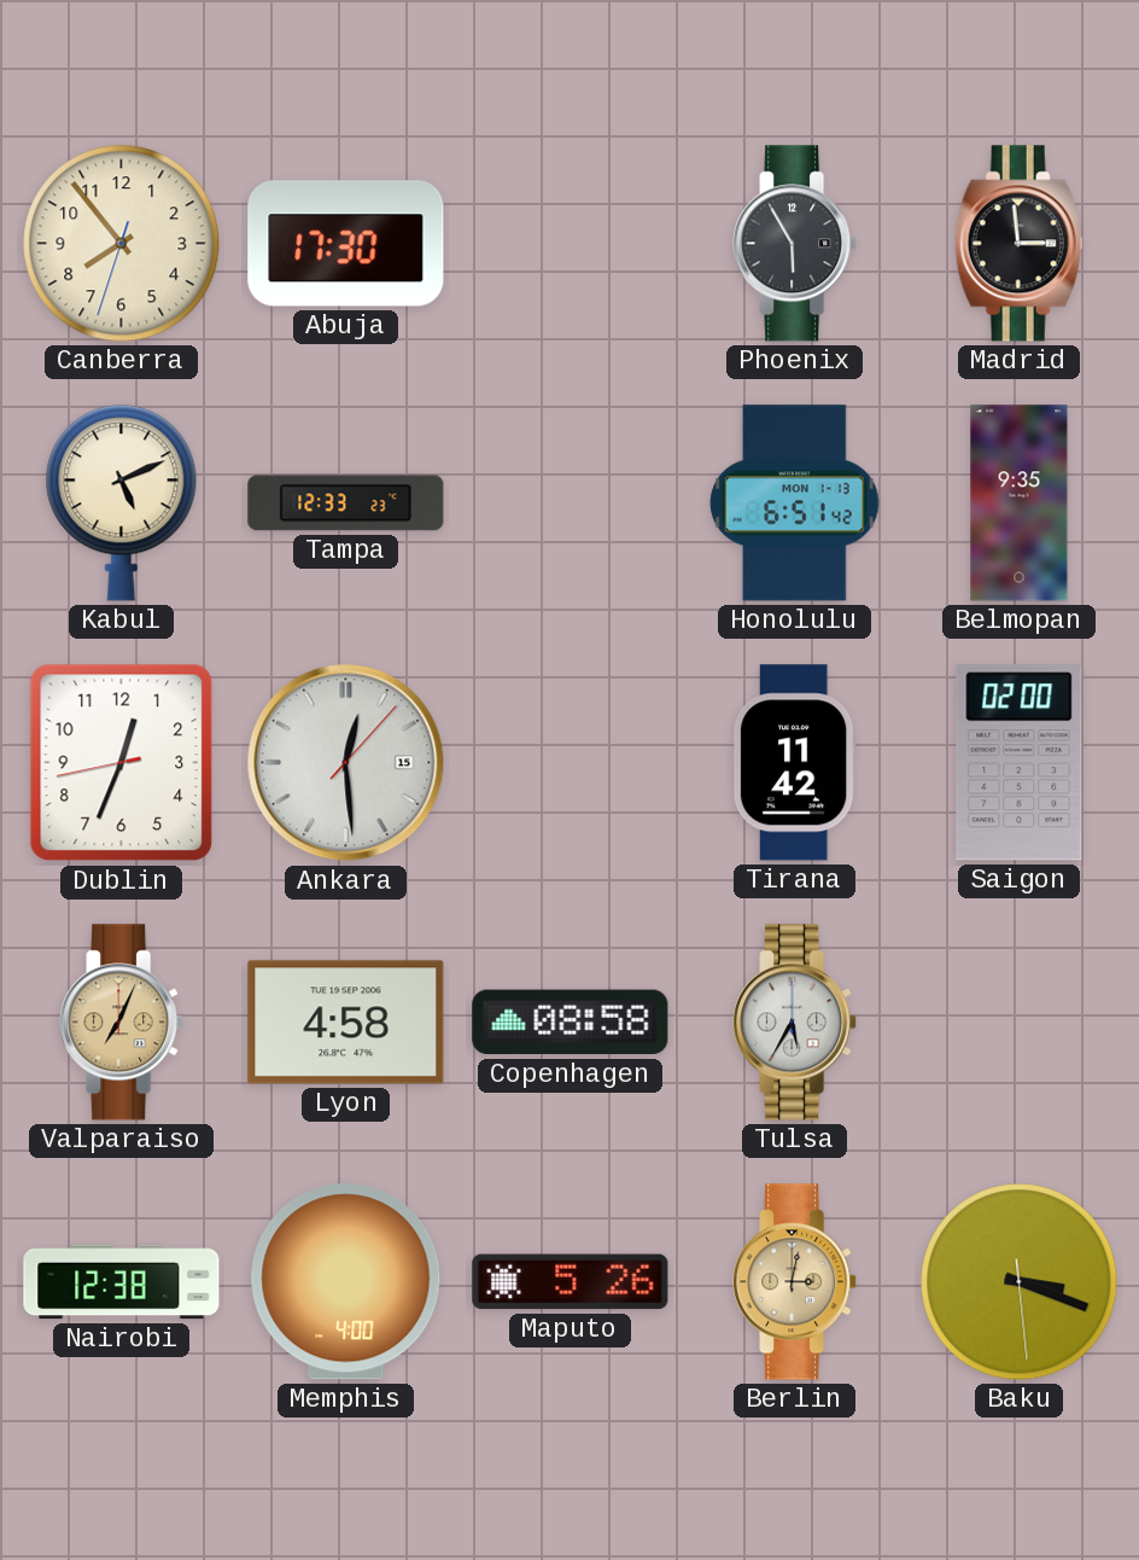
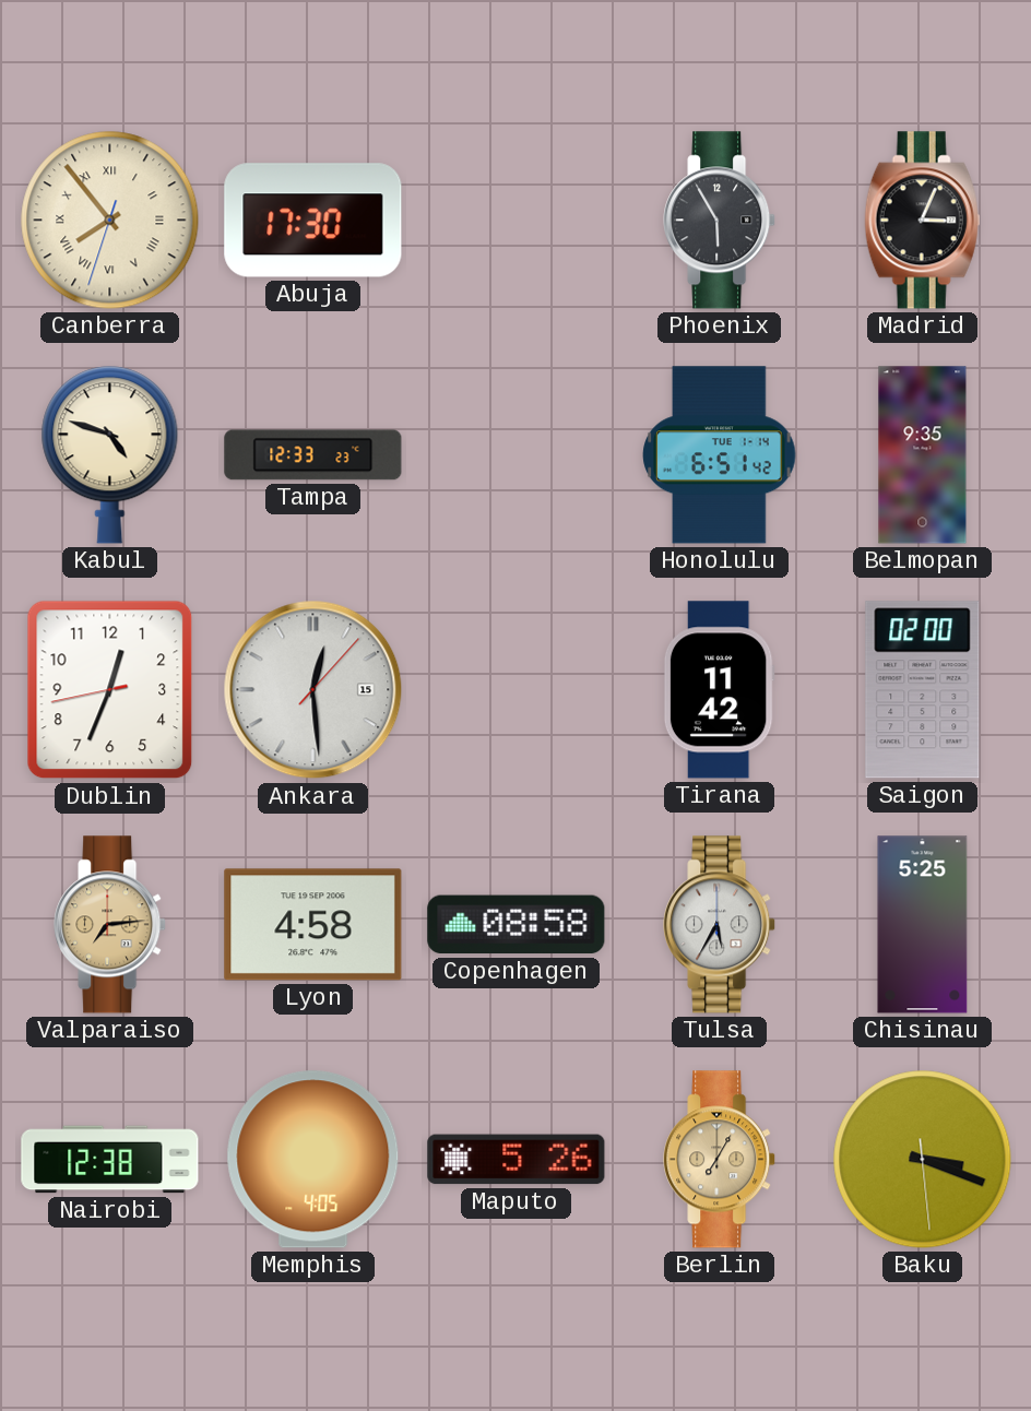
Canberra numerals: Arabic -> Roman (110, 221)
Madrid: 2:59 -> 3:04 (923, 221)
Kabul: 5:11 -> 4:48 (110, 455)
Honolulu date: MON 1-13 -> TUE 1-14 (720, 455)
Valparaiso: 7:04 -> 7:14 (110, 925)
Chisinau: none -> 5:25 (923, 925)
Memphis: 4:00 -> 4:05 (313, 1160)
Berlin: 3:02 -> 7:05 (720, 1160)
